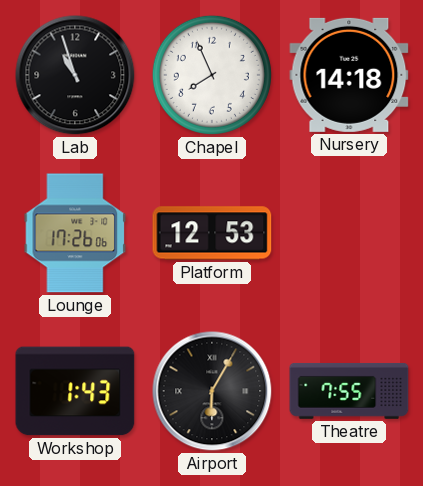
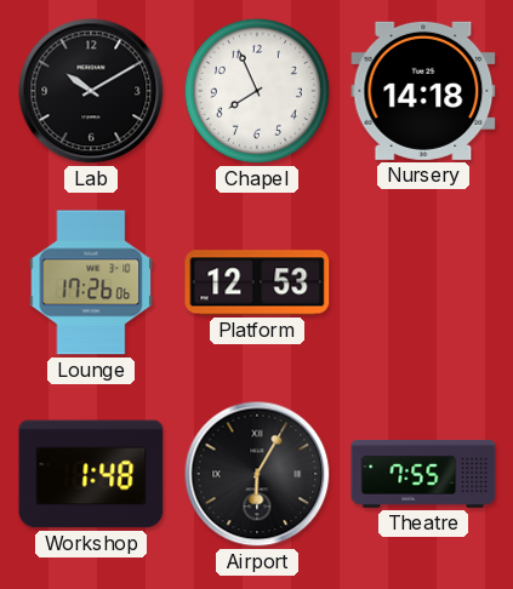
Lab: 10:57 -> 10:10 (91, 91)
Workshop: 1:43 -> 1:48 (91, 474)
